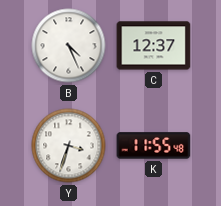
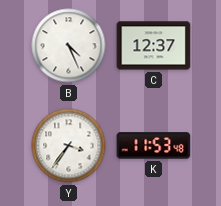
Y: 3:33 -> 3:36 (69, 146)
K: 11:55 -> 11:53 (154, 146)
